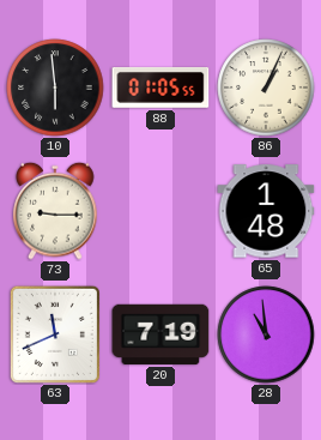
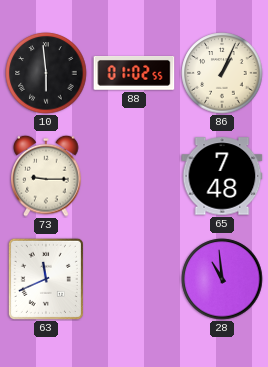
88: 01:05 -> 01:02 (134, 74)
65: 1:48 -> 7:48 (222, 176)
20: 7:19 -> none (160, 334)
